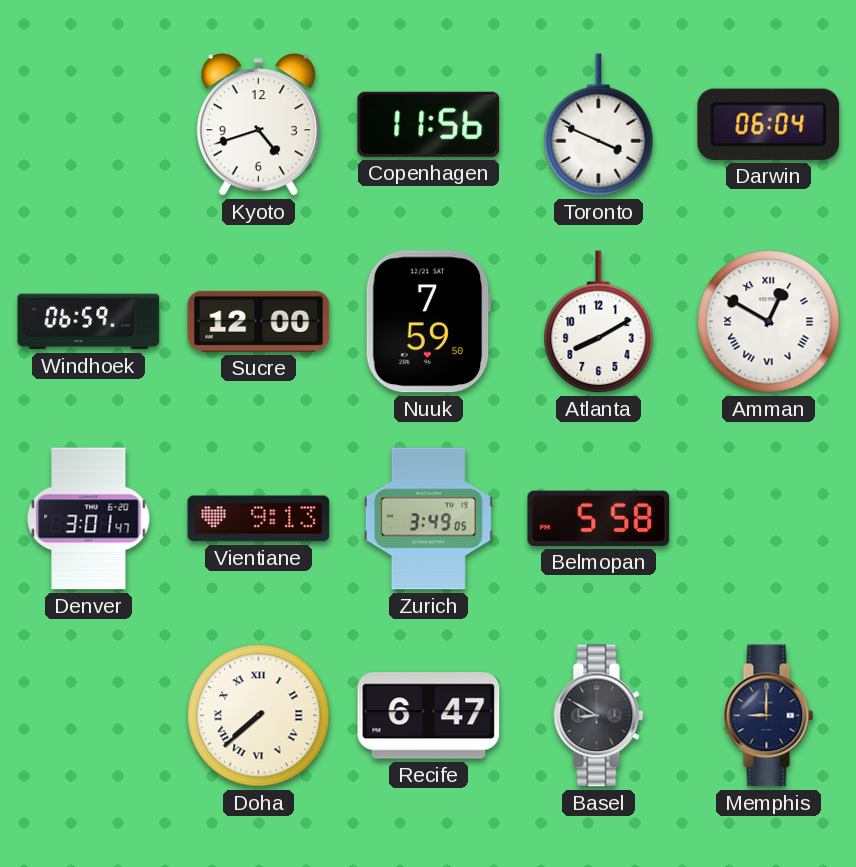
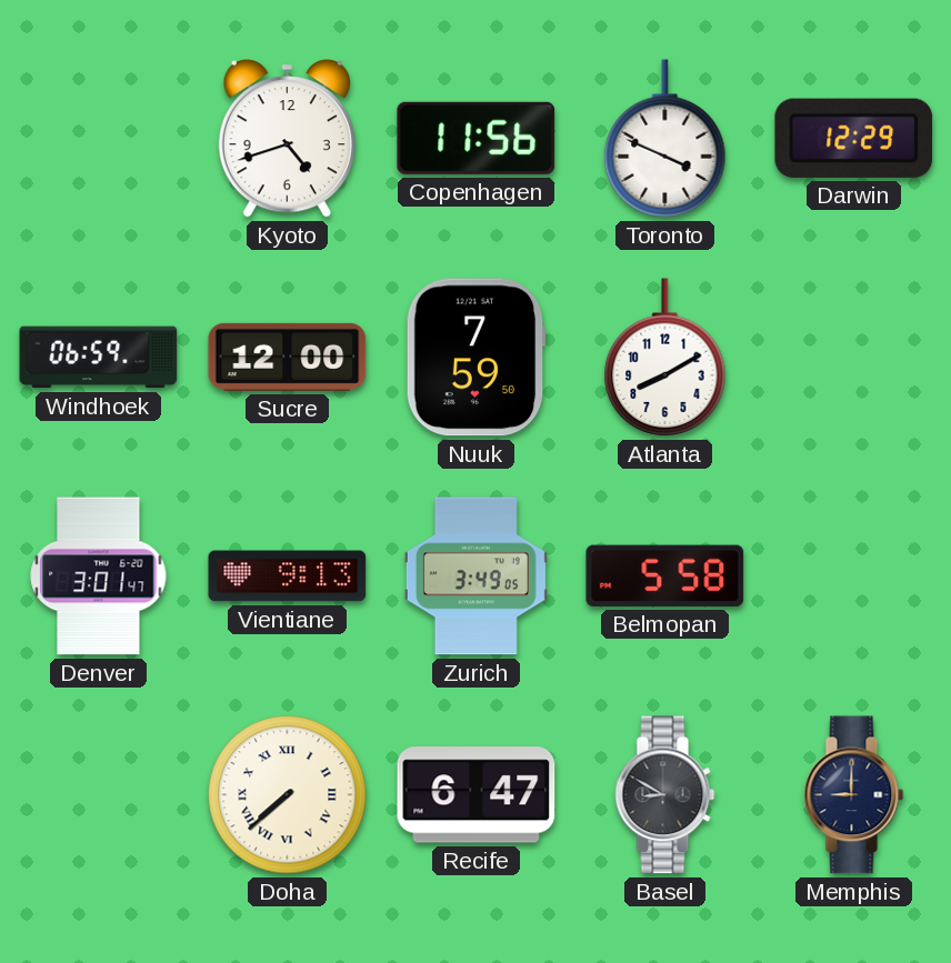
Darwin: 06:04 -> 12:29 (854, 138)
Amman: 12:50 -> none (769, 322)
